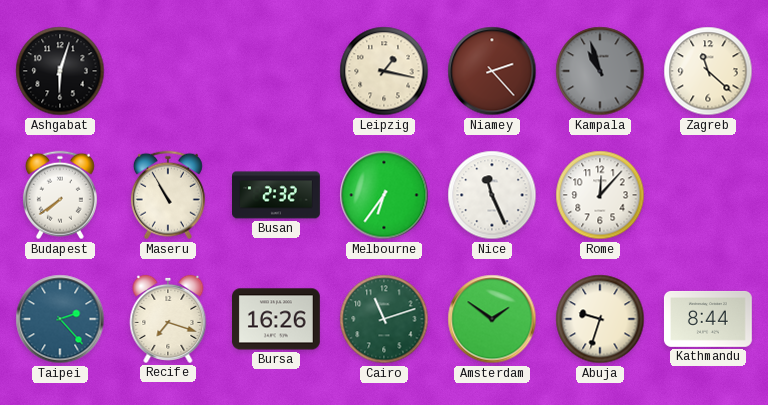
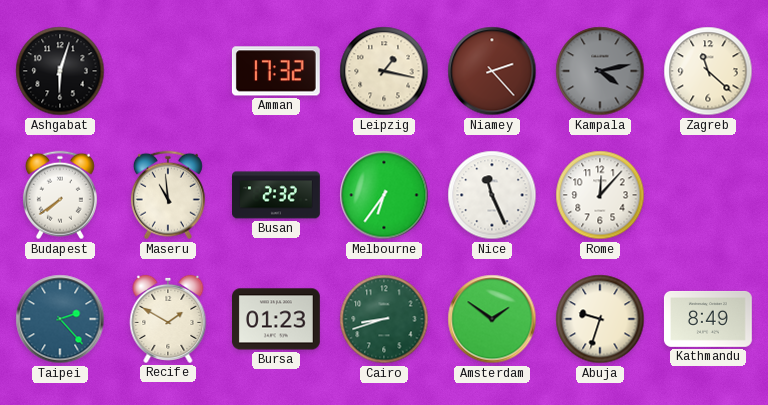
Amman: none -> 17:32 (276, 71)
Kampala: 10:57 -> 4:13 (600, 71)
Maseru: 10:55 -> 10:59 (168, 195)
Recife: 7:18 -> 1:50 (168, 319)
Bursa: 16:26 -> 01:23 (277, 319)
Cairo: 11:12 -> 8:42 (384, 319)
Kathmandu: 8:44 -> 8:49 (708, 319)
